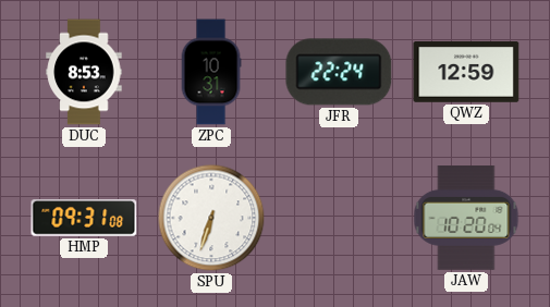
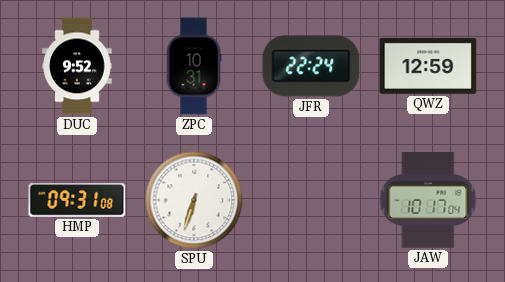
DUC: 8:53 -> 9:52 (77, 66)
JAW: 10:20 -> 10:17 (428, 201)
